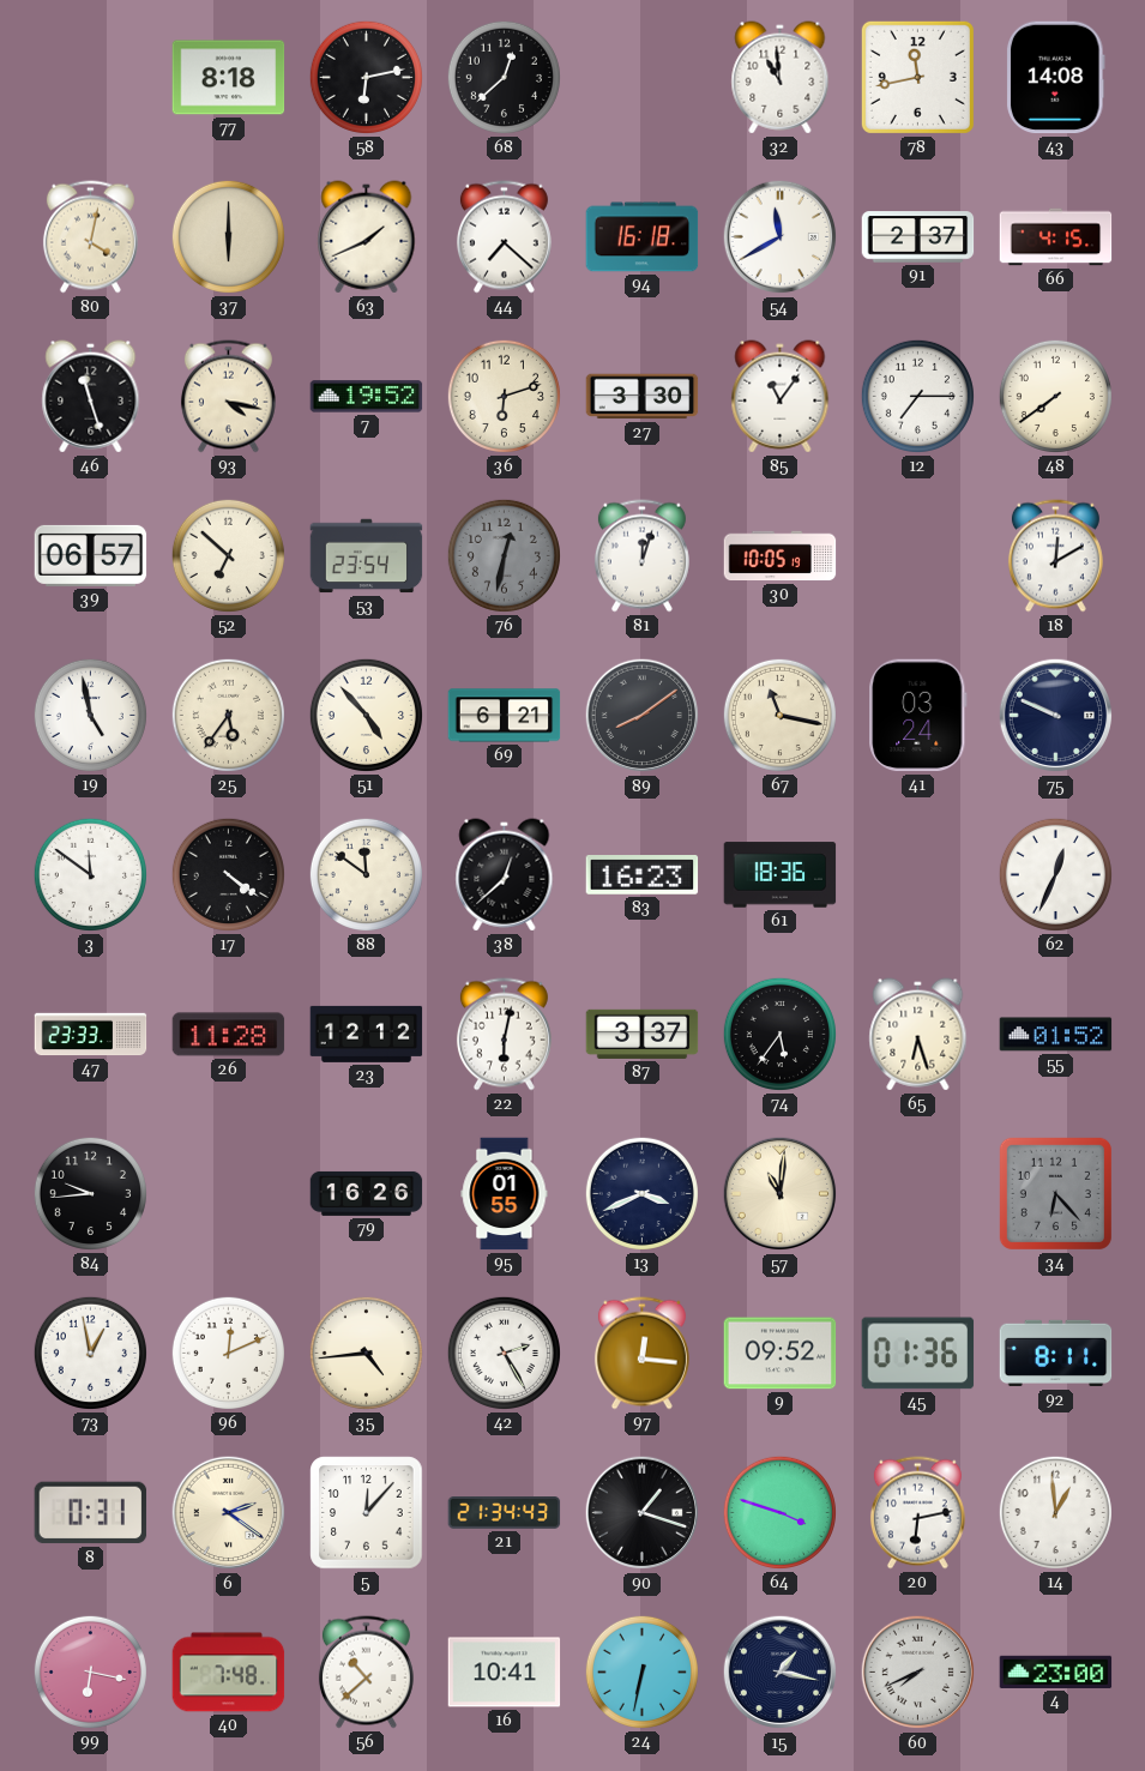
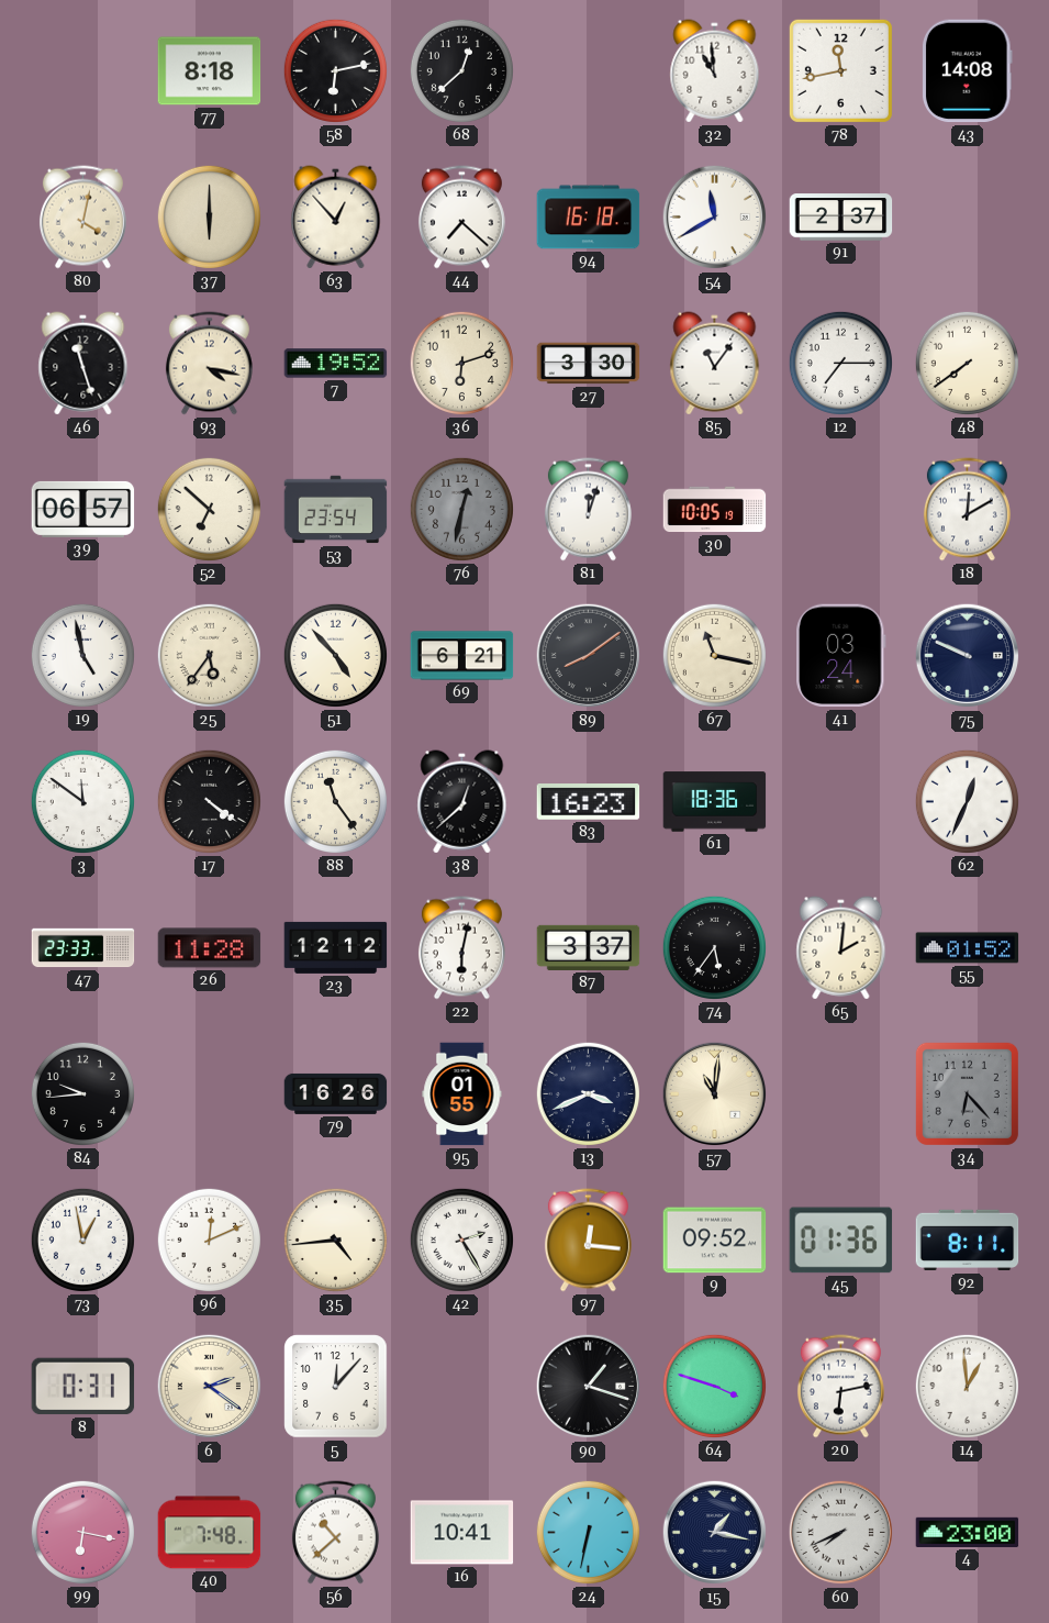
63: 1:41 -> 12:53 (336, 218)
66: 4:15 -> none (1056, 237)
88: 11:51 -> 11:24 (335, 801)
65: 6:27 -> 2:01 (841, 948)
21: 21:34 -> none (505, 1513)
